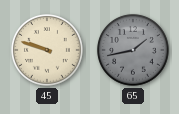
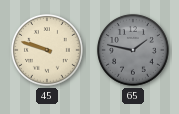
65: 1:43 -> 1:47 (133, 50)
